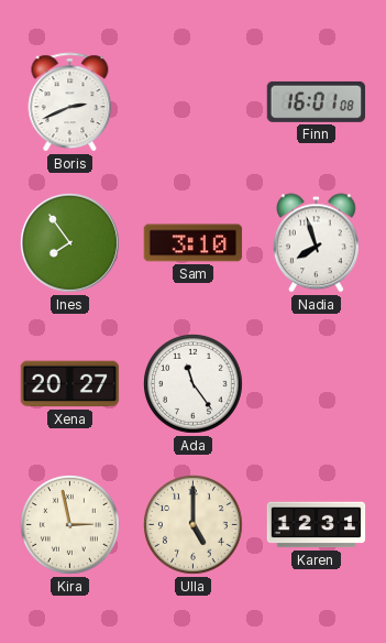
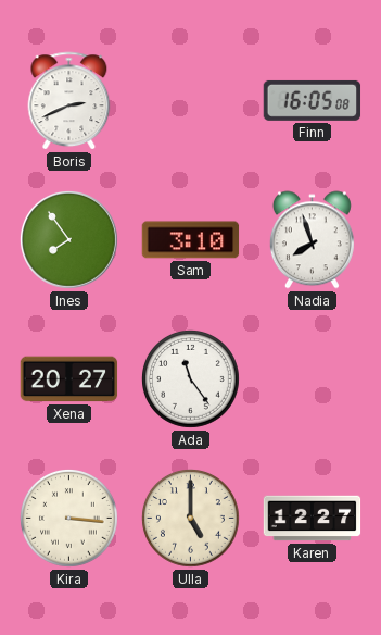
Finn: 16:01 -> 16:05 (313, 100)
Kira: 2:58 -> 3:16 (69, 519)
Karen: 12:31 -> 12:27 (313, 519)
